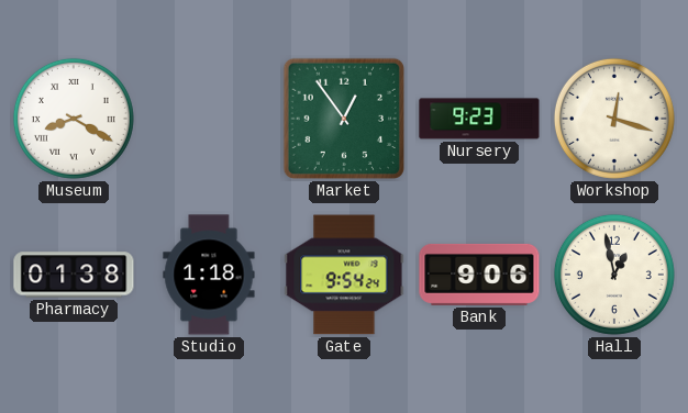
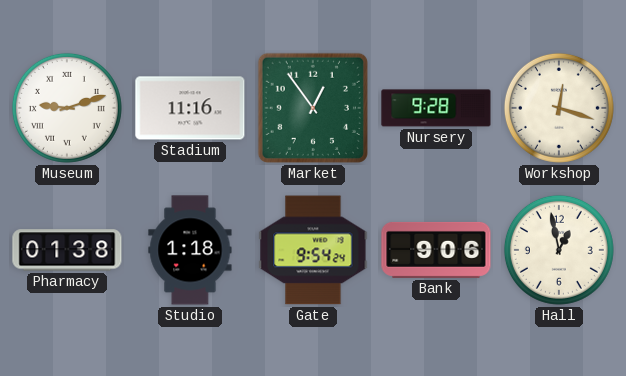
Museum: 8:20 -> 9:12 (67, 108)
Stadium: none -> 11:16 (190, 108)
Nursery: 9:23 -> 9:28 (436, 108)
